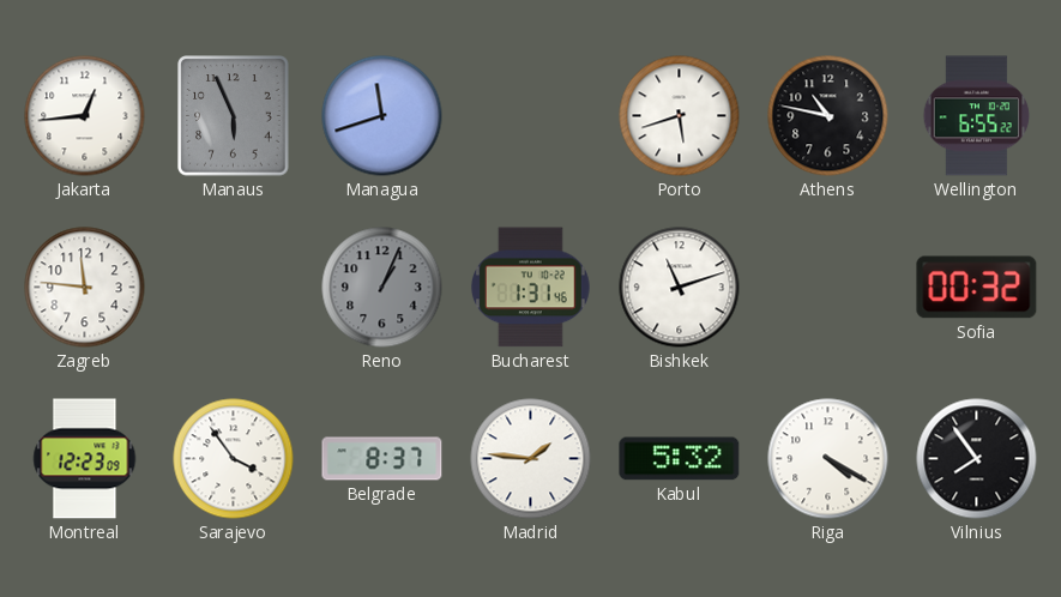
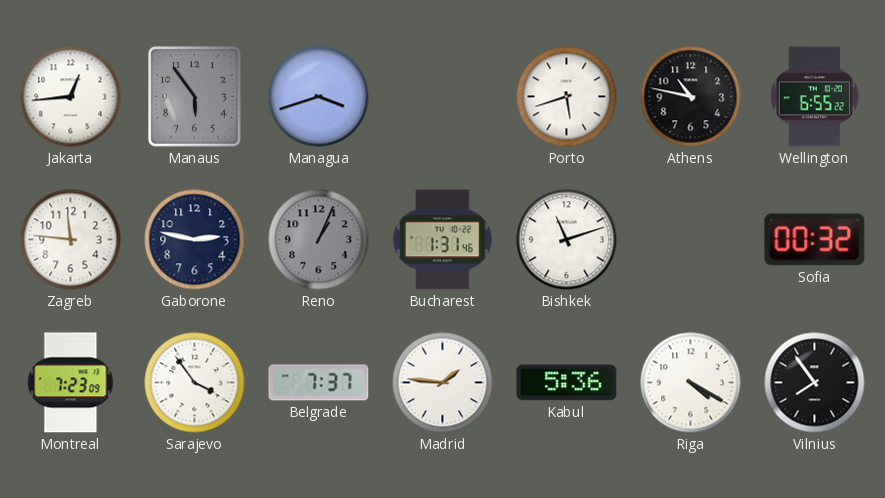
Manaus: 5:56 -> 5:54 (195, 97)
Managua: 11:42 -> 3:42 (319, 97)
Gaborone: none -> 2:47 (195, 240)
Montreal: 12:23 -> 7:23 (71, 383)
Belgrade: 8:37 -> 7:37 (319, 383)
Kabul: 5:32 -> 5:36 (567, 383)
